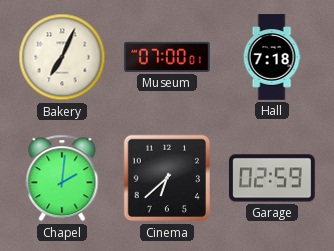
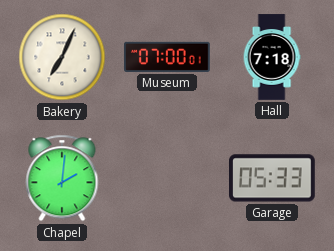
Cinema: 6:38 -> none (167, 178)
Garage: 02:59 -> 05:33 (273, 178)
